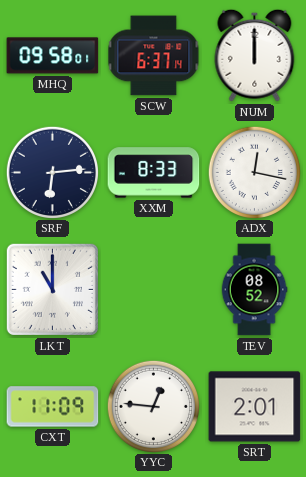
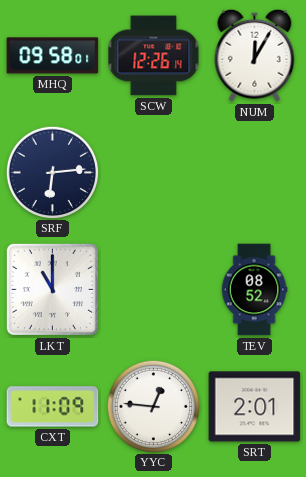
SCW: 6:37 -> 12:26 (154, 56)
NUM: 12:00 -> 12:05 (255, 55)
XXM: 8:33 -> none (154, 173)
ADX: 12:17 -> none (254, 172)
